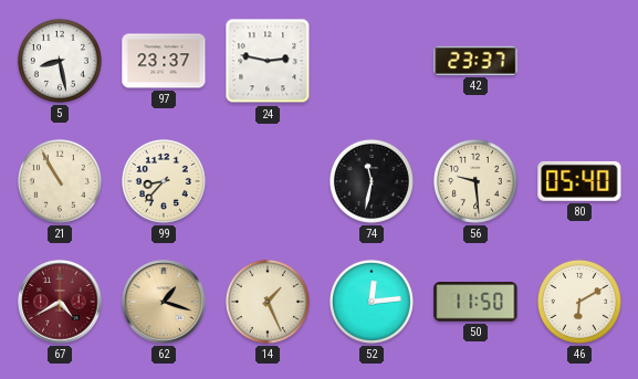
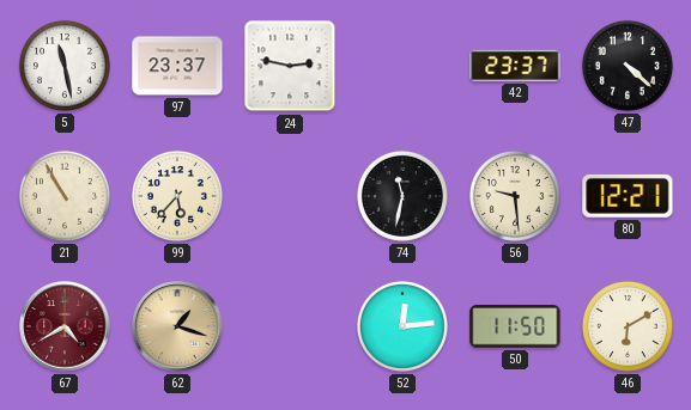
5: 8:28 -> 11:28 (65, 66)
47: none -> 4:22 (628, 66)
99: 8:37 -> 5:37 (177, 196)
80: 05:40 -> 12:21 (628, 196)
14: 1:26 -> none (268, 302)
